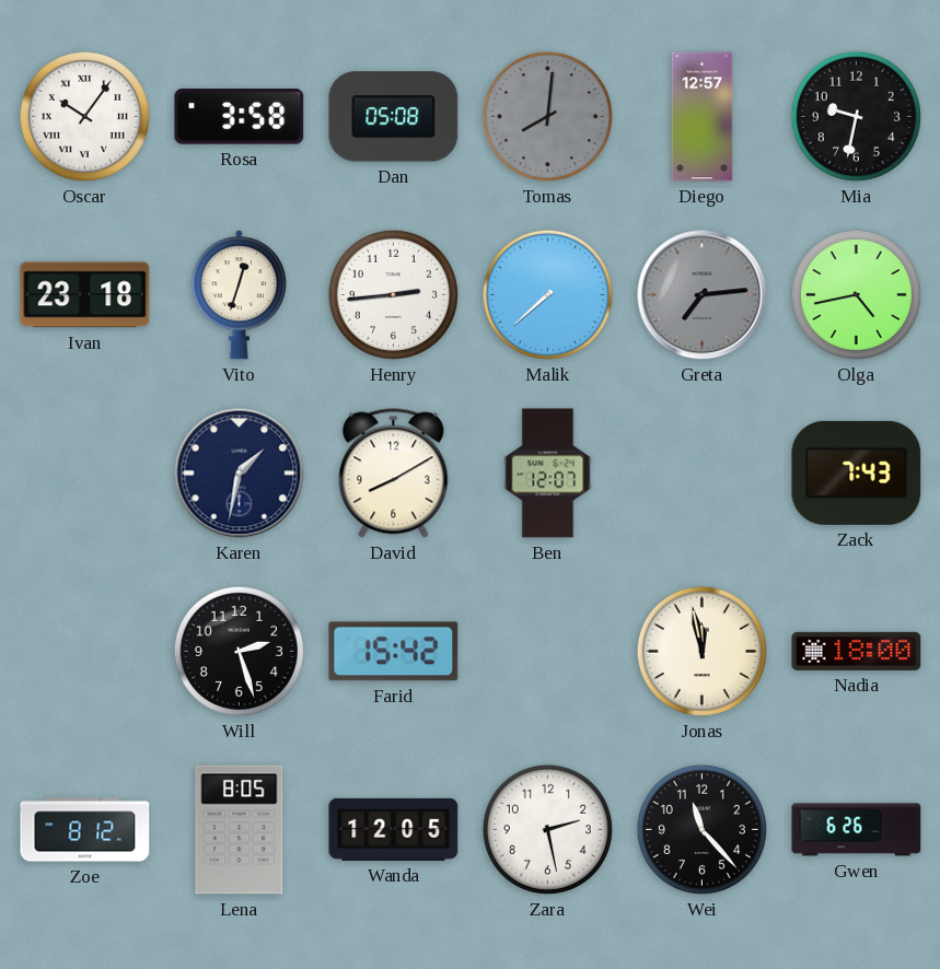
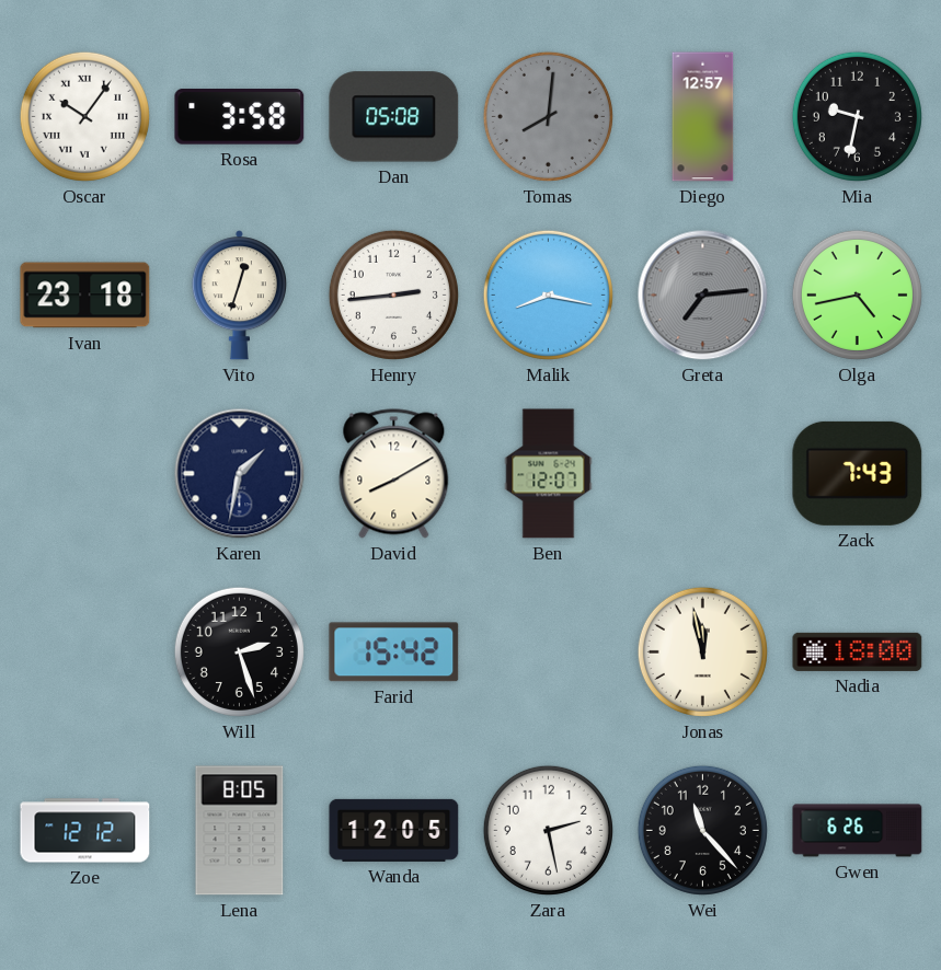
Malik: 7:38 -> 8:17 (548, 295)
Zoe: 8:12 -> 12:12 (85, 831)
